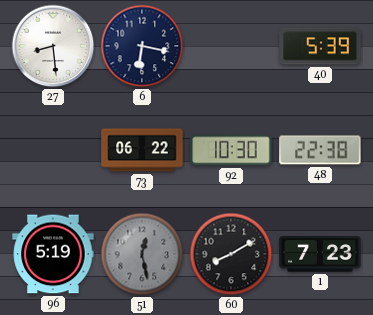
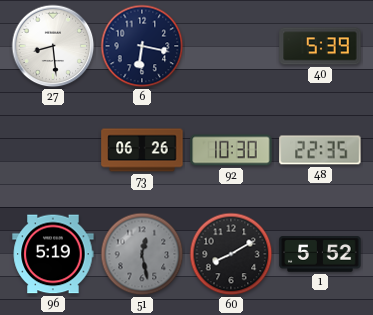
73: 06:22 -> 06:26 (142, 150)
48: 22:38 -> 22:35 (320, 150)
1: 7:23 -> 5:52 (320, 254)
